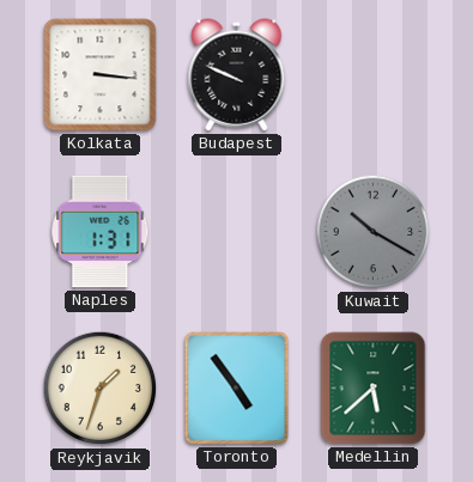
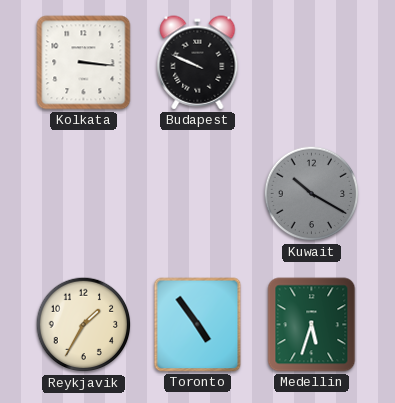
Naples: 1:31 -> none (101, 232)
Reykjavik: 1:33 -> 1:35 (84, 325)
Medellin: 5:38 -> 5:33 (312, 325)
